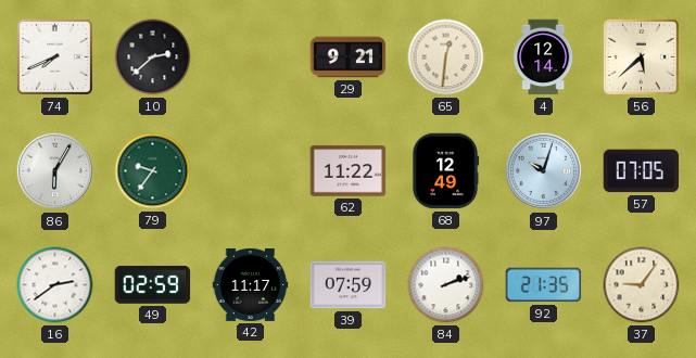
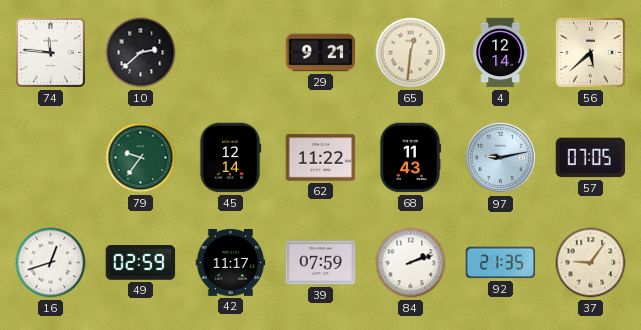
74: 7:41 -> 11:46 (50, 52)
86: 6:05 -> none (55, 171)
45: none -> 12:14 (230, 158)
68: 12:49 -> 11:43 (410, 158)
97: 10:03 -> 9:13 (501, 158)
16: 2:39 -> 12:42 (51, 263)
